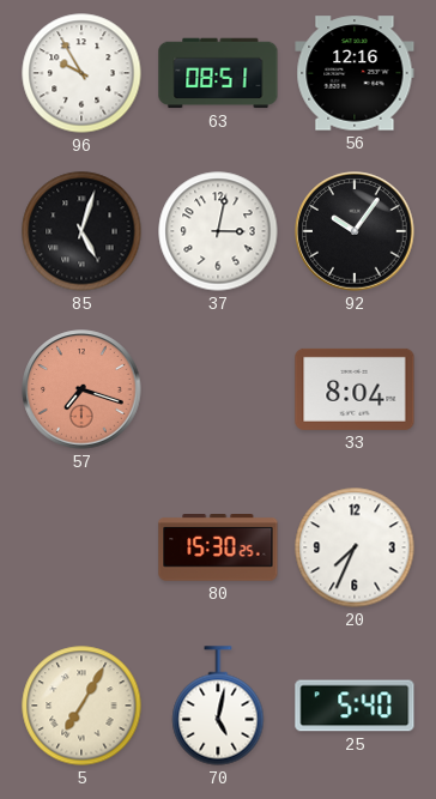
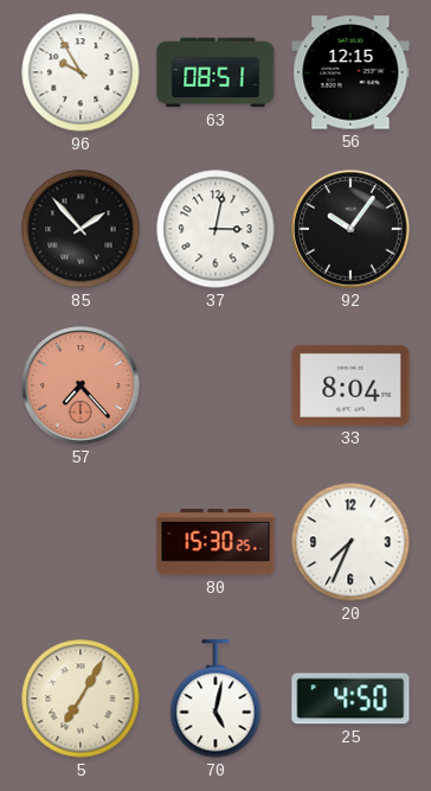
56: 12:16 -> 12:15 (350, 72)
85: 5:03 -> 1:53 (81, 229)
57: 7:18 -> 7:23 (81, 385)
25: 5:40 -> 4:50 (350, 698)
